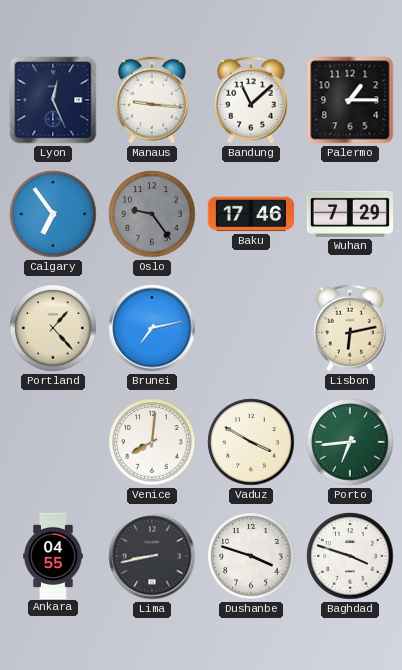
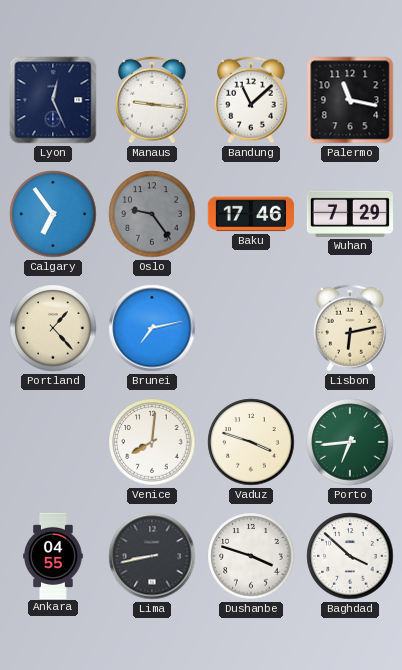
Palermo: 1:15 -> 11:17 (350, 100)
Vaduz: 3:50 -> 3:48 (251, 442)
Baghdad: 3:48 -> 3:52 (350, 556)
